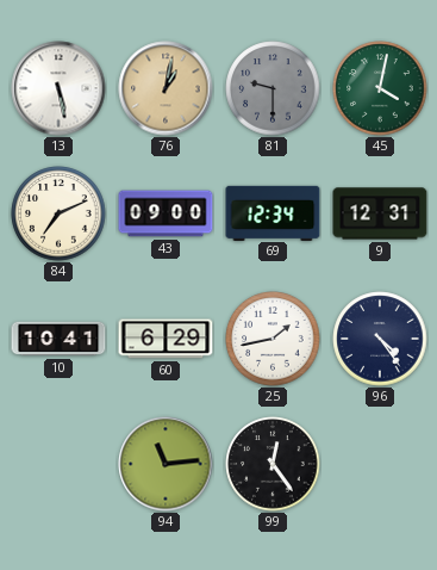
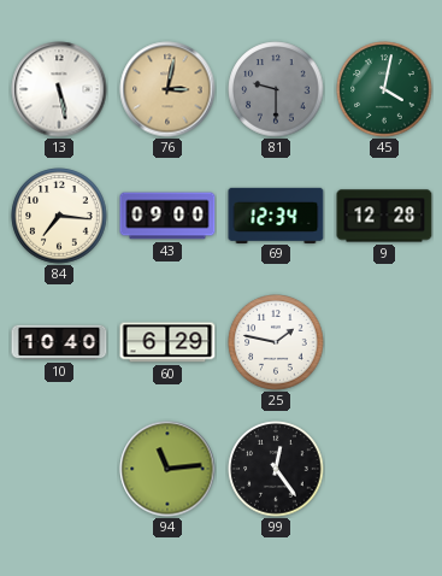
76: 1:02 -> 3:02 (167, 89)
84: 7:11 -> 7:16 (59, 216)
9: 12:31 -> 12:28 (384, 216)
10: 10:41 -> 10:40 (59, 342)
25: 1:43 -> 1:47 (276, 342)
96: 4:24 -> none (380, 339)
